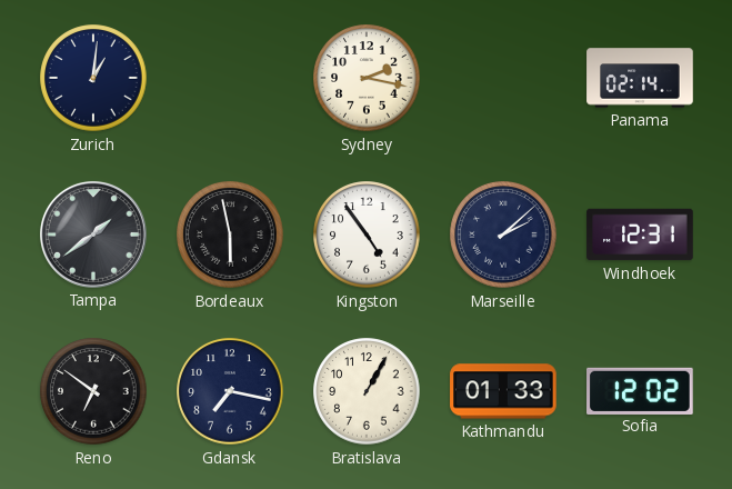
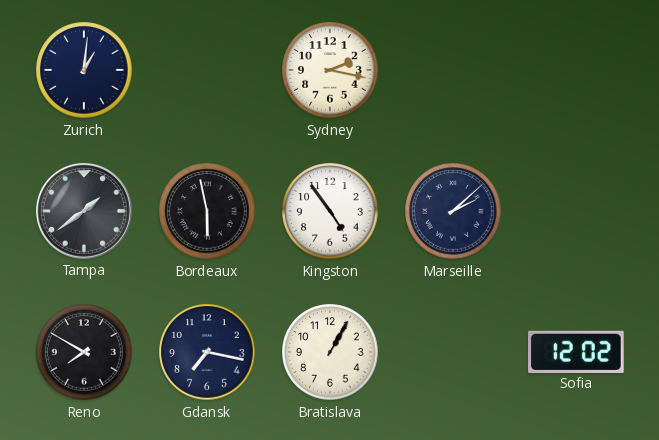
Panama: 02:14 -> none (640, 78)
Windhoek: 12:31 -> none (640, 234)
Reno: 6:51 -> 7:50 (84, 352)
Kathmandu: 01:33 -> none (503, 391)
